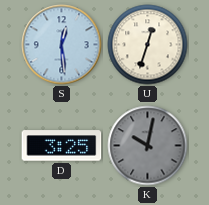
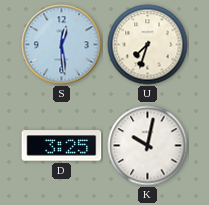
U: 12:33 -> 7:33 (148, 45)
K dial: grey -> white (148, 146)
